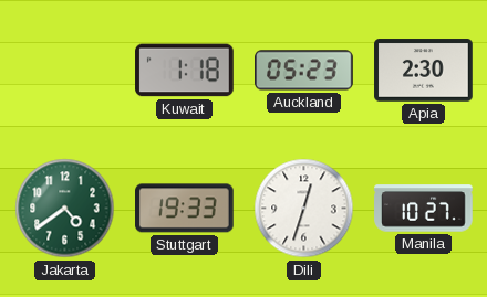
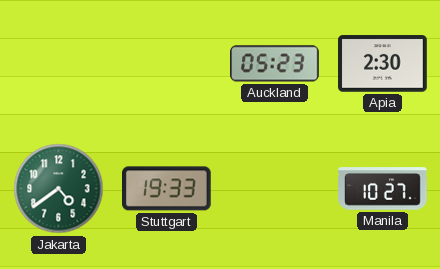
Kuwait: 1:18 -> none (185, 71)
Dili: 12:33 -> none (304, 209)
